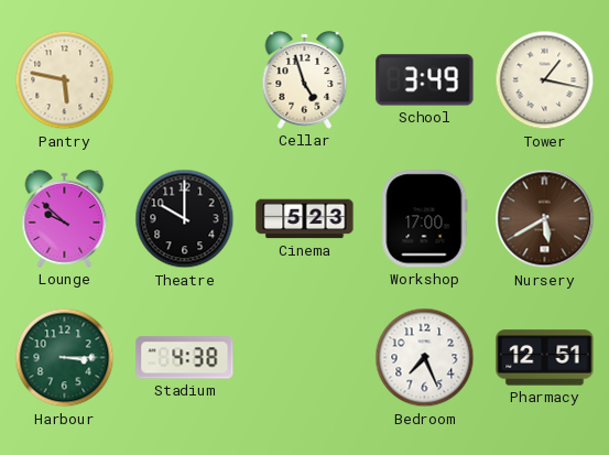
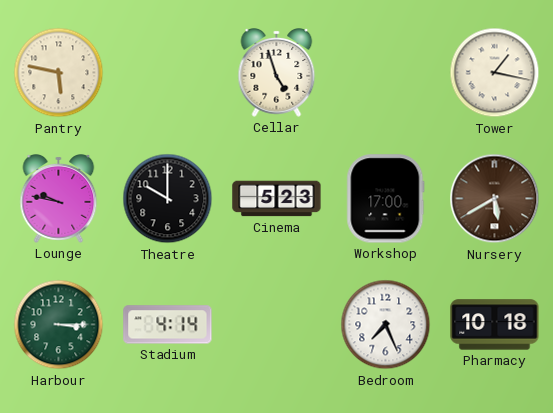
School: 3:49 -> none (425, 80)
Lounge: 9:52 -> 9:47 (59, 199)
Stadium: 4:38 -> 4:14 (168, 325)
Pharmacy: 12:51 -> 10:18 (495, 325)
